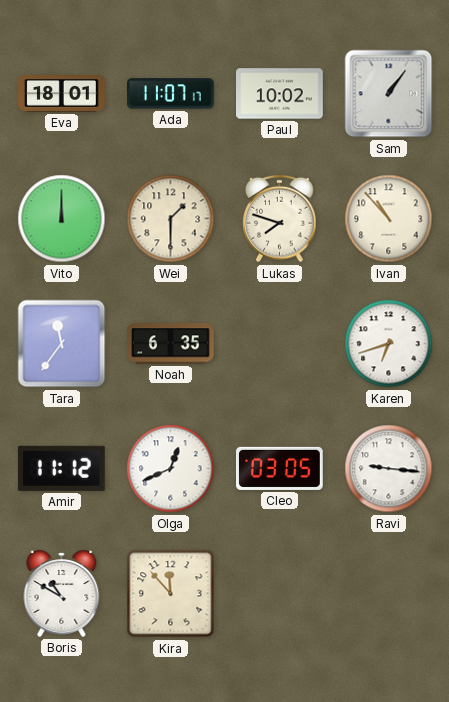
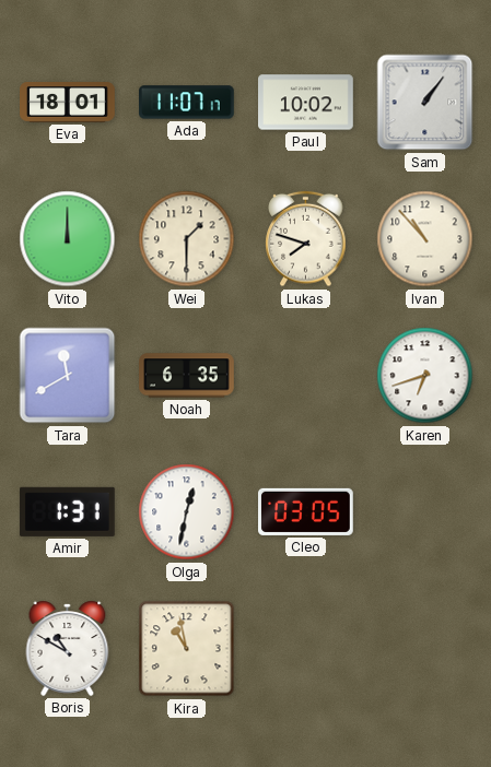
Tara: 11:36 -> 11:40 (68, 376)
Amir: 11:12 -> 1:31 (67, 511)
Olga: 12:41 -> 12:32 (187, 512)
Ravi: 9:16 -> none (389, 469)
Kira: 11:53 -> 10:58 (187, 649)
